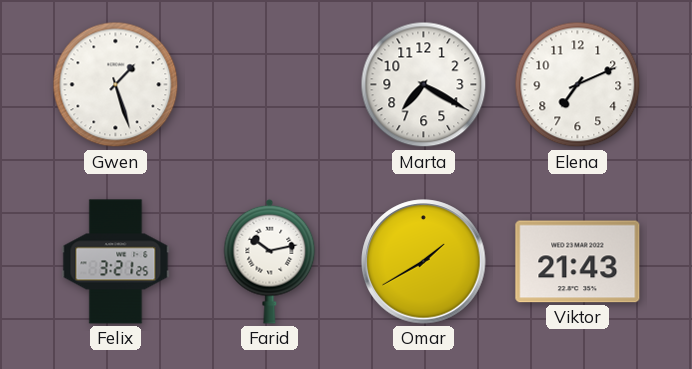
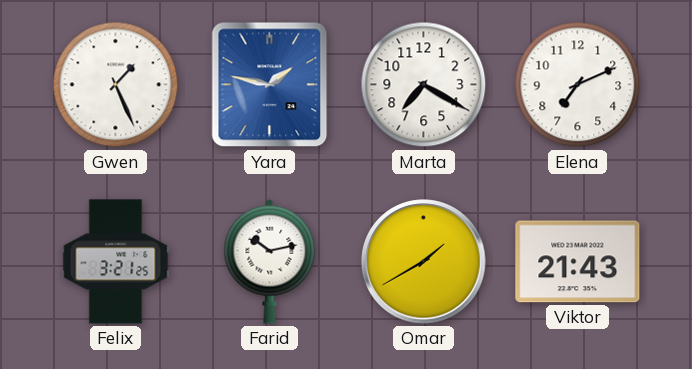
Gwen: 1:27 -> 1:26 (116, 85)
Yara: none -> 1:47 (270, 85)
